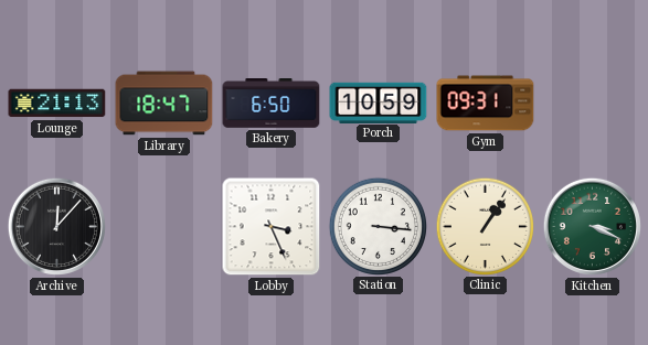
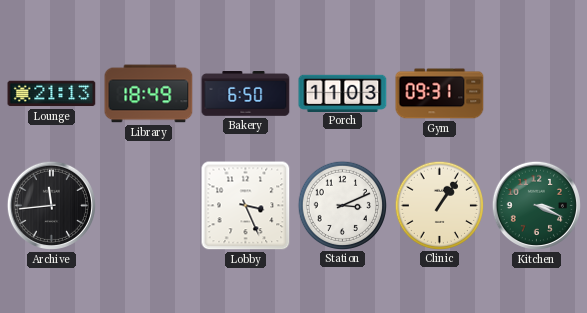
Library: 18:47 -> 18:49 (149, 94)
Porch: 10:59 -> 11:03 (343, 93)
Archive: 12:07 -> 11:44 (51, 205)
Station: 3:16 -> 3:11 (342, 205)
